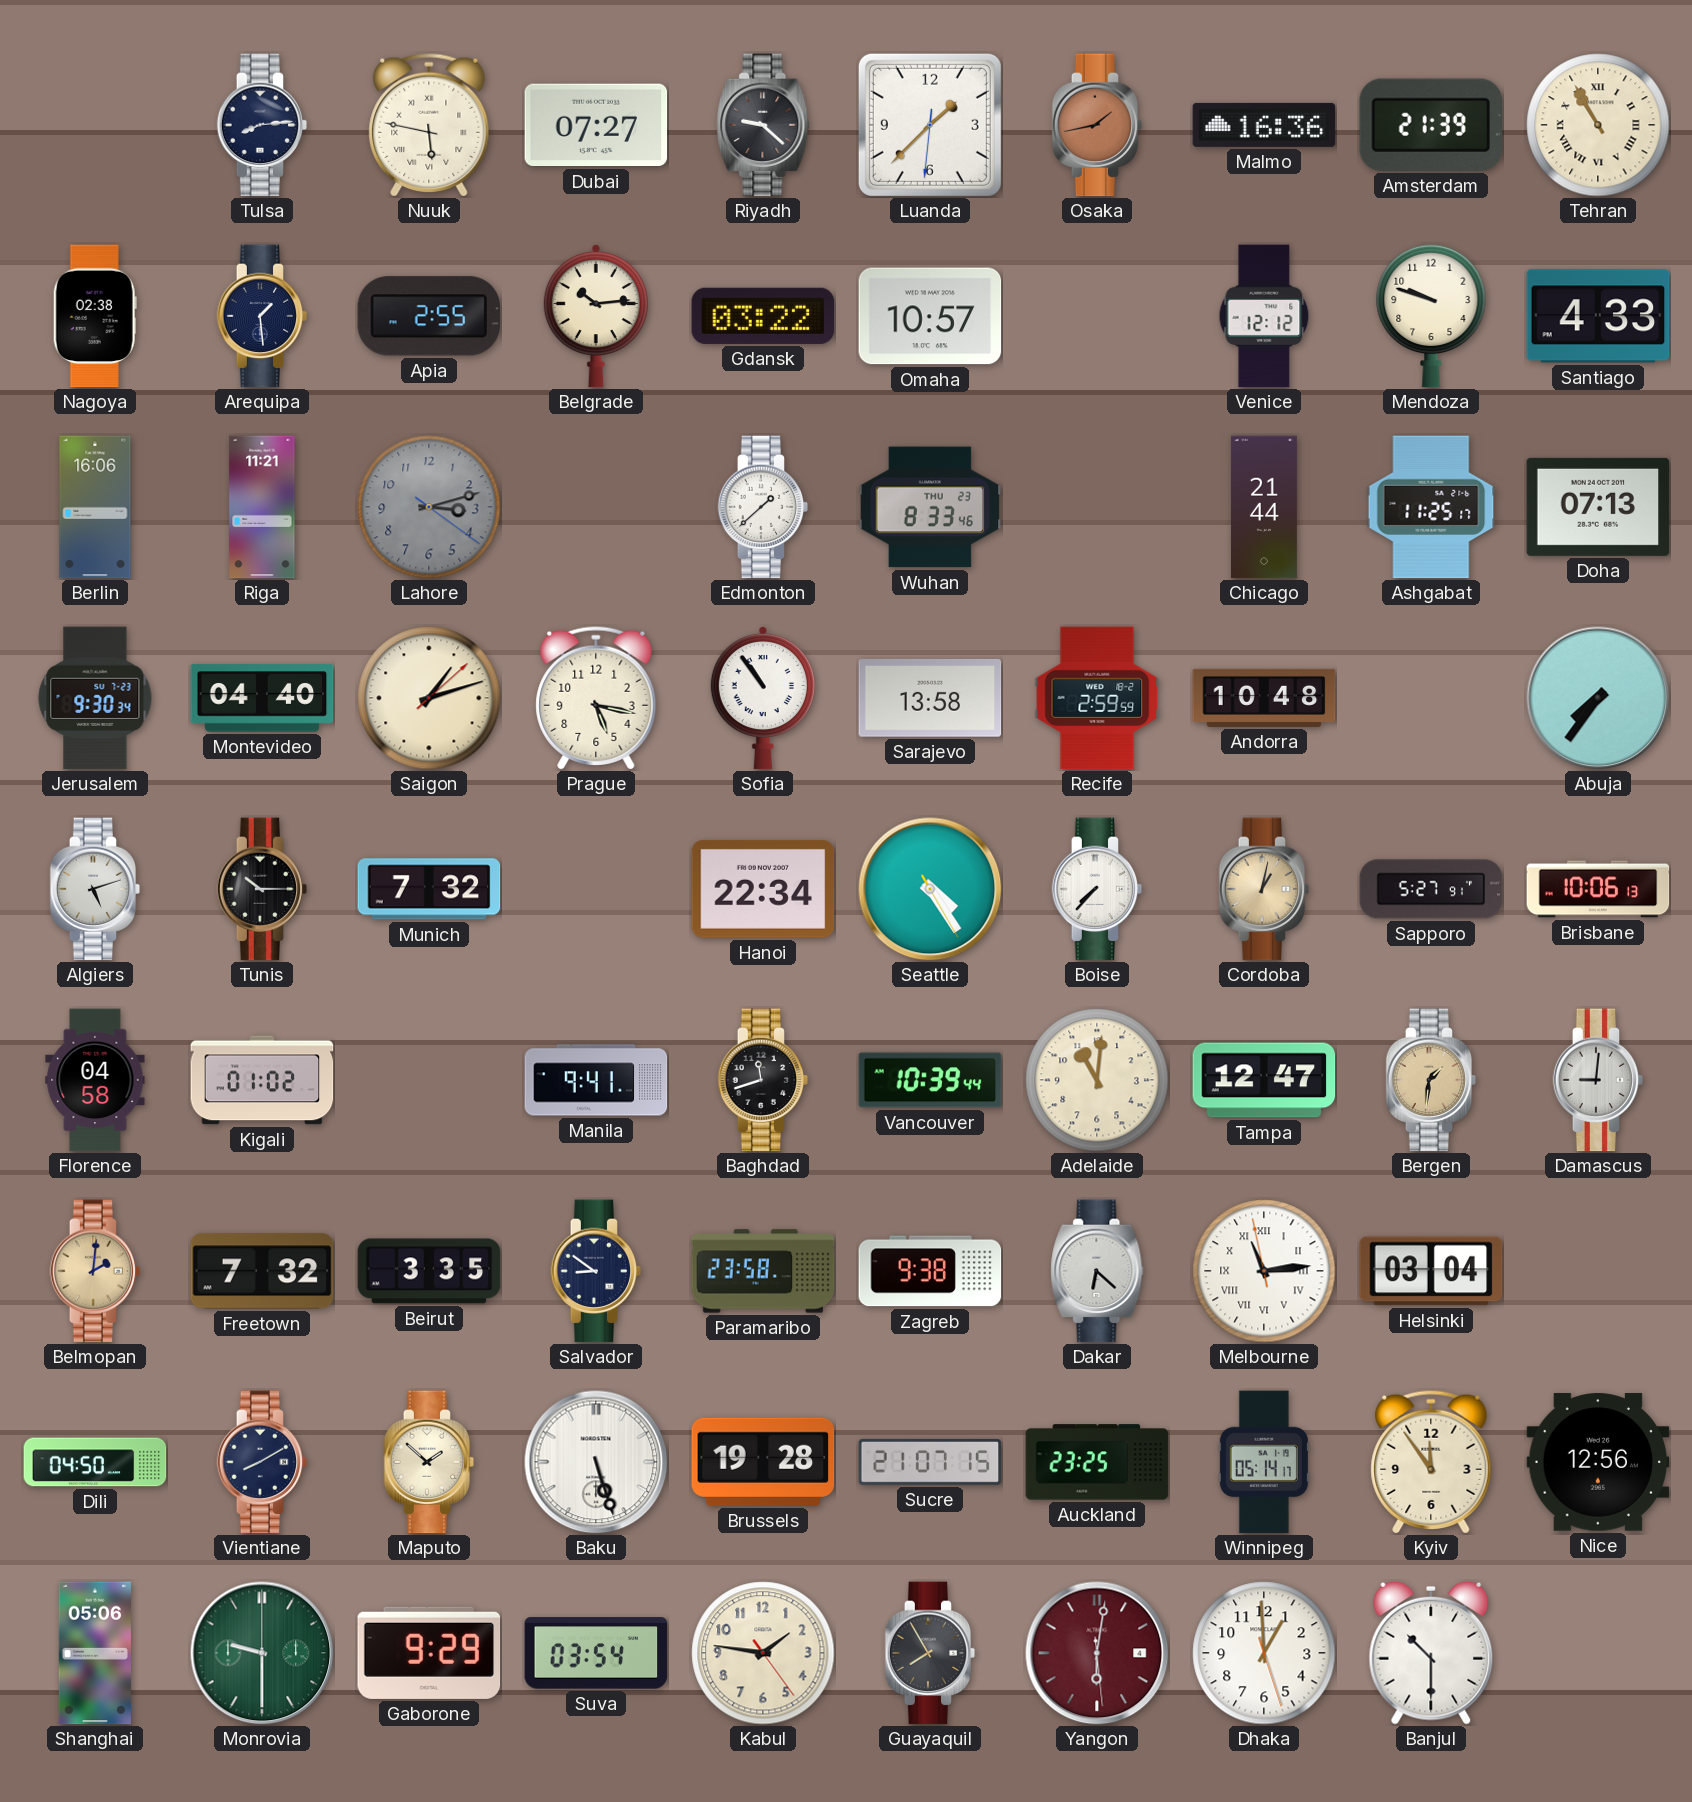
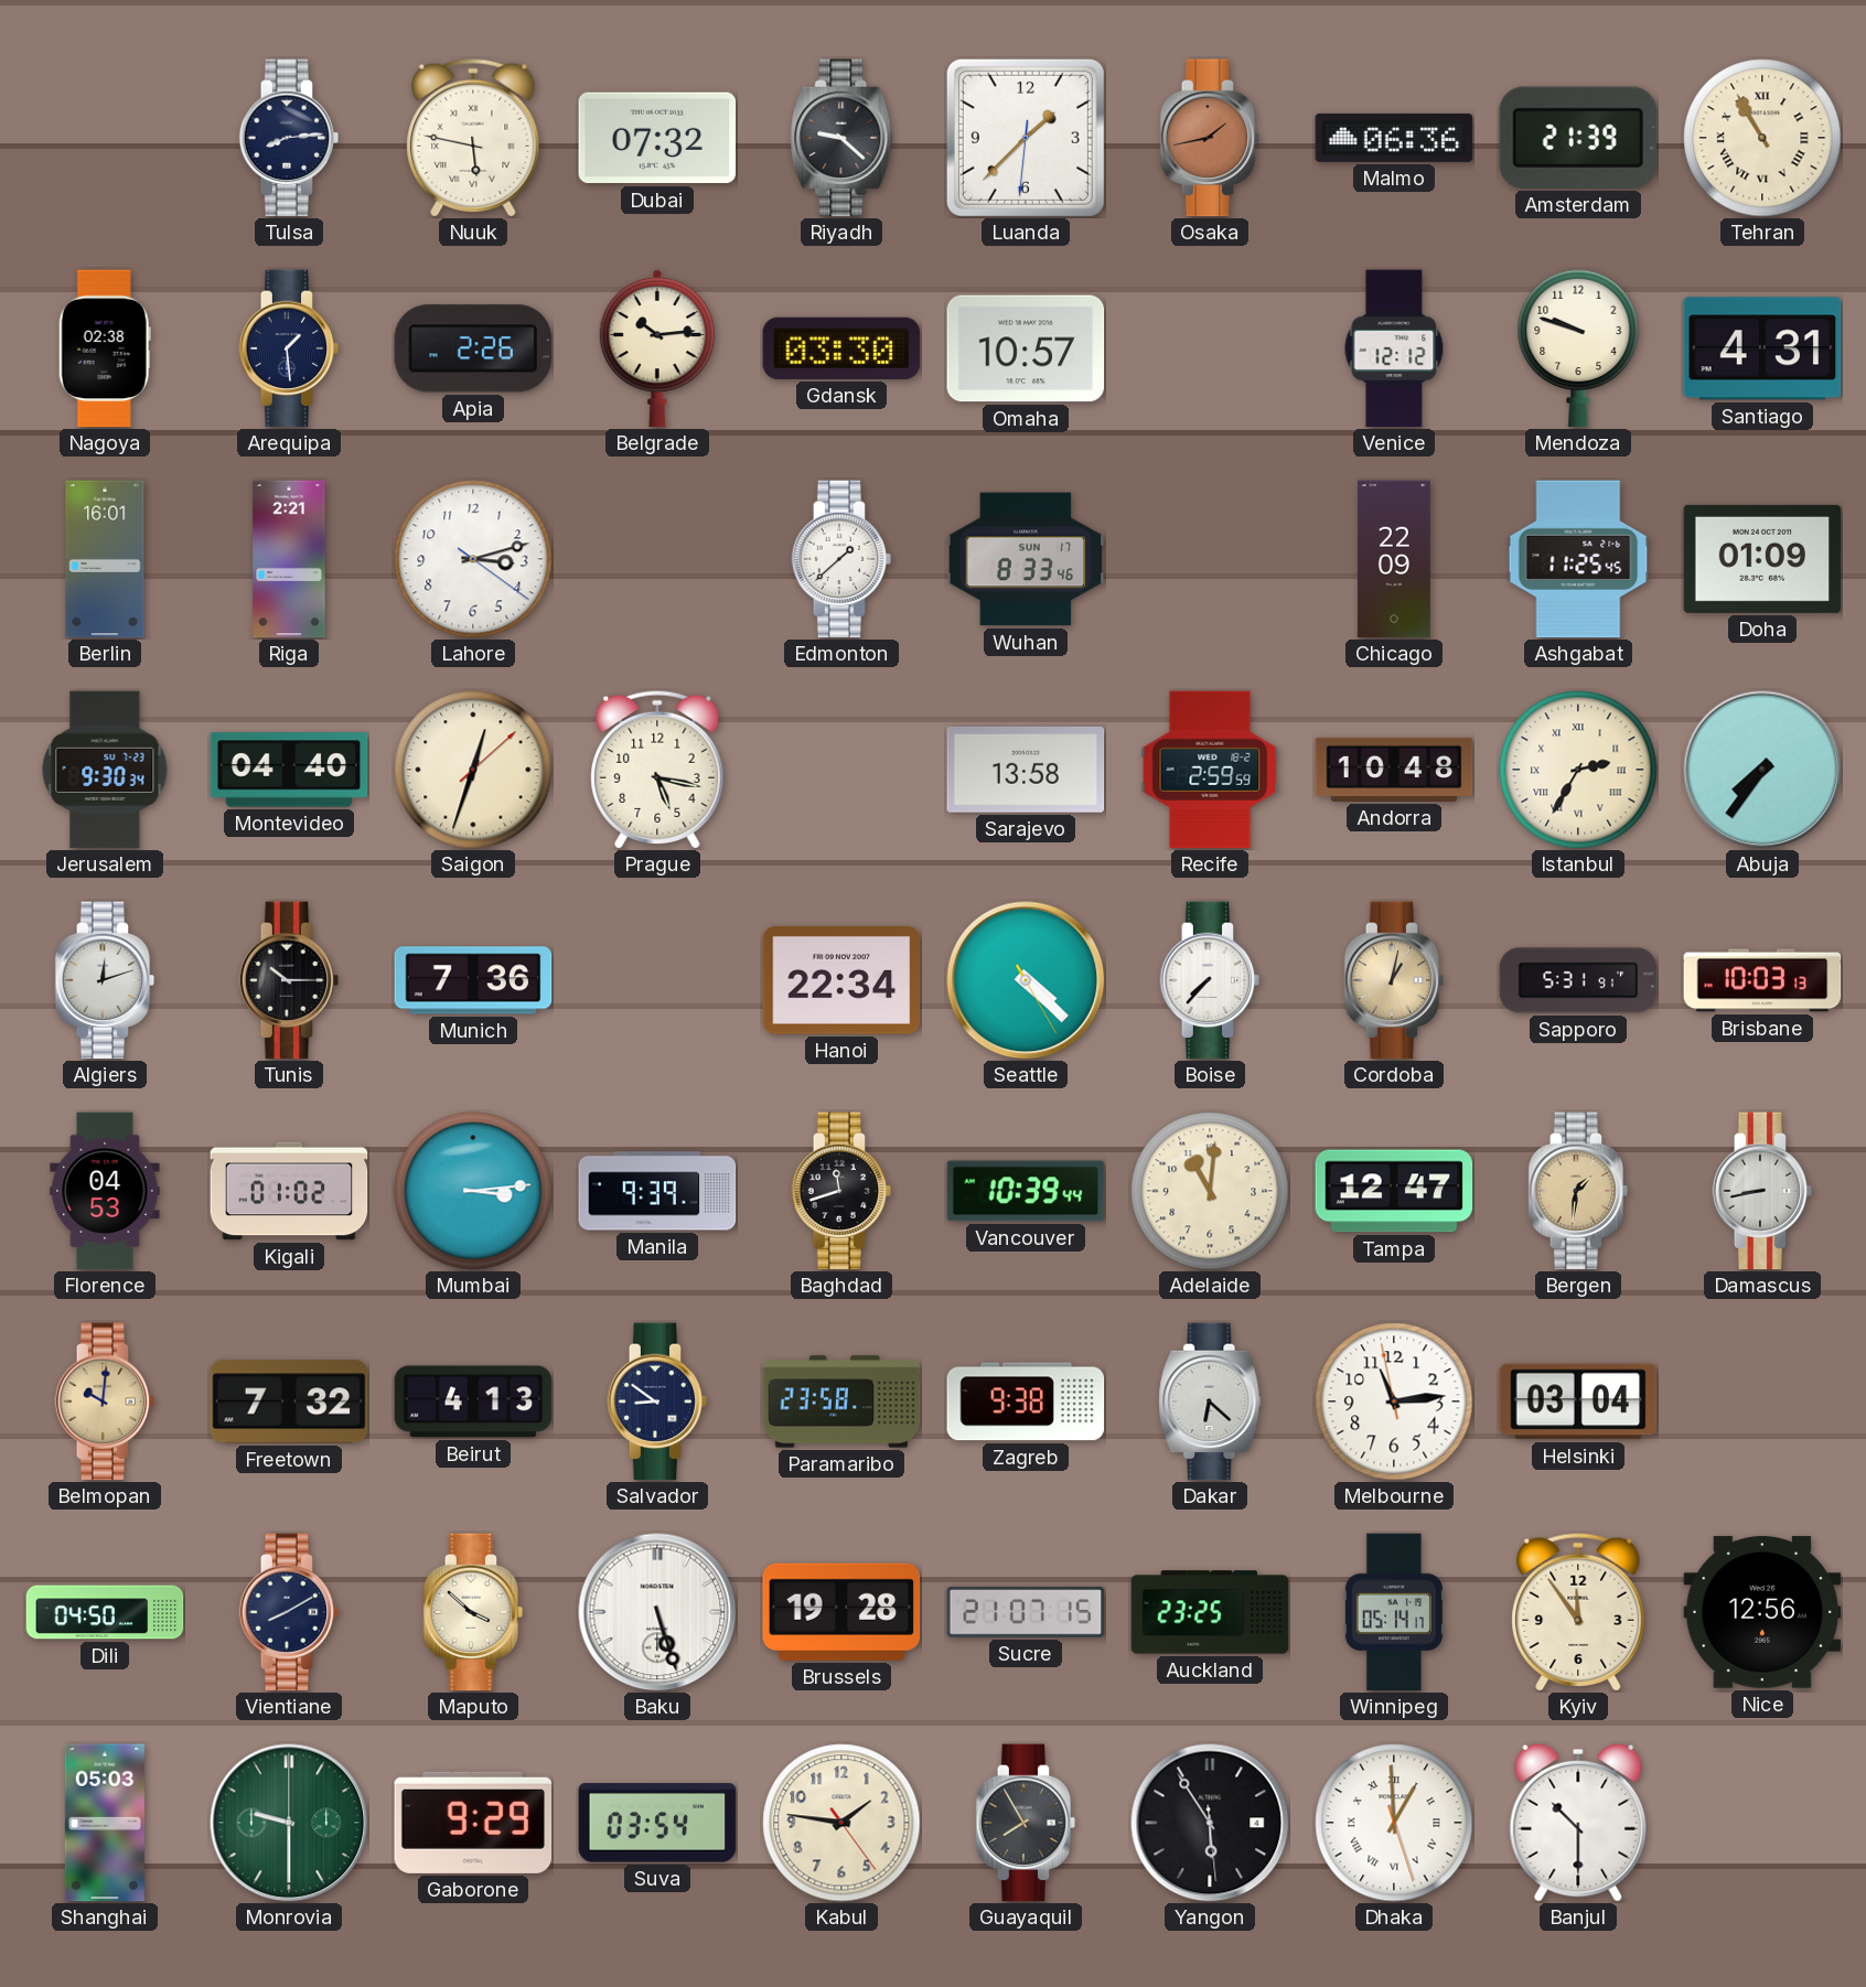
Dubai: 07:27 -> 07:32 (657, 138)
Malmo: 16:36 -> 06:36 (1394, 138)
Apia: 2:55 -> 2:26 (473, 348)
Gdansk: 03:22 -> 03:30 (841, 348)
Santiago: 4:33 -> 4:31 (1762, 348)
Berlin: 16:06 -> 16:01 (105, 559)
Riga: 11:21 -> 2:21 (289, 559)
Lahore dial: grey -> white (473, 559)
Wuhan date: THU 23 -> SUN 17 (1026, 559)
Chicago: 21:44 -> 22:09 (1394, 559)
Ashgabat: 11:25:17 -> 11:25:45 (1578, 559)
Doha: 07:13 -> 01:09 (1762, 559)
Saigon: 1:12 -> 12:33 (473, 770)
Sofia: 10:54 -> none (763, 698)
Istanbul: none -> 2:35 (1578, 770)
Algiers: 5:12 -> 12:12 (105, 980)
Munich: 7:32 -> 7:36 (473, 980)
Seattle: 4:24 -> 4:22 (1026, 980)
Sapporo: 5:27 -> 5:31 (1578, 980)
Brisbane: 10:06 -> 10:03 (1762, 980)
Florence: 04:58 -> 04:53 (105, 1191)
Mumbai: none -> 3:14 (473, 1191)
Manila: 9:41 -> 9:39 (657, 1191)
Damascus: 9:01 -> 8:43 (1762, 1191)
Belmopan: 2:01 -> 10:01 (105, 1401)
Beirut: 3:35 -> 4:13 (473, 1401)
Melbourne numerals: Roman -> Arabic (1394, 1401)
Maputo: 1:52 -> 3:52 (473, 1612)
Shanghai: 05:06 -> 05:03 (105, 1823)
Yangon: 6:01 -> 5:54 (1210, 1823)
Yangon dial: burgundy -> black (1210, 1823)
Dhaka numerals: Arabic -> Roman (1394, 1823)
